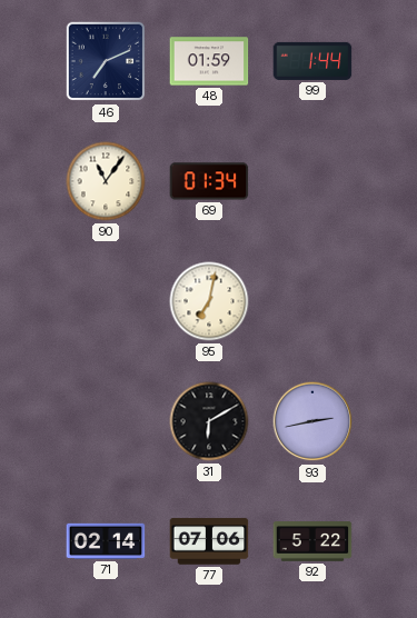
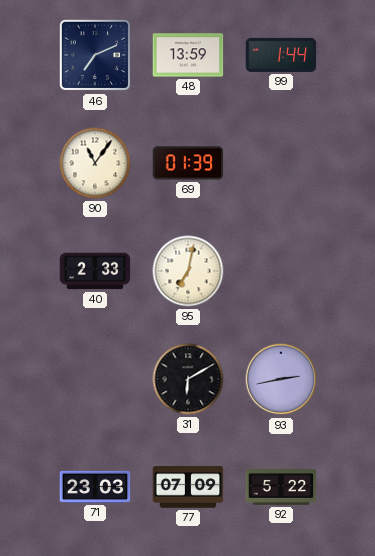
48: 01:59 -> 13:59 (188, 55)
69: 01:34 -> 01:39 (188, 163)
40: none -> 2:33 (95, 271)
71: 02:14 -> 23:03 (95, 487)
77: 07:06 -> 07:09 (188, 487)
